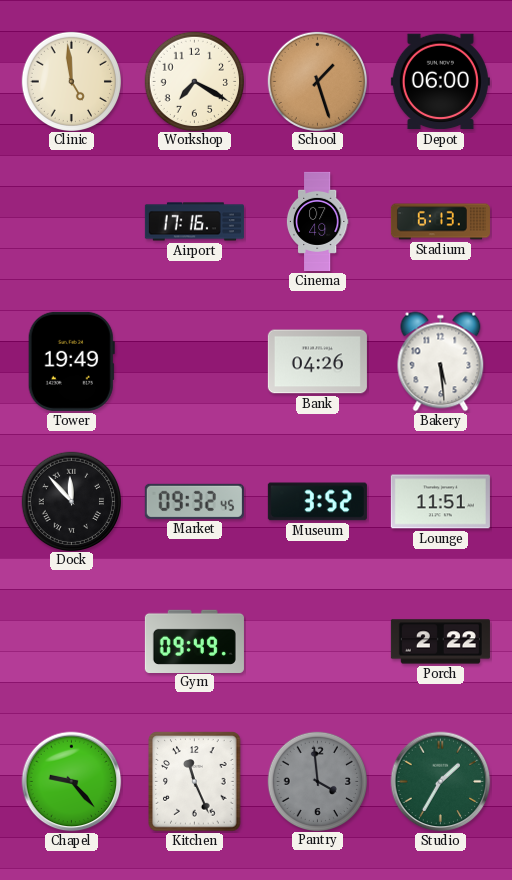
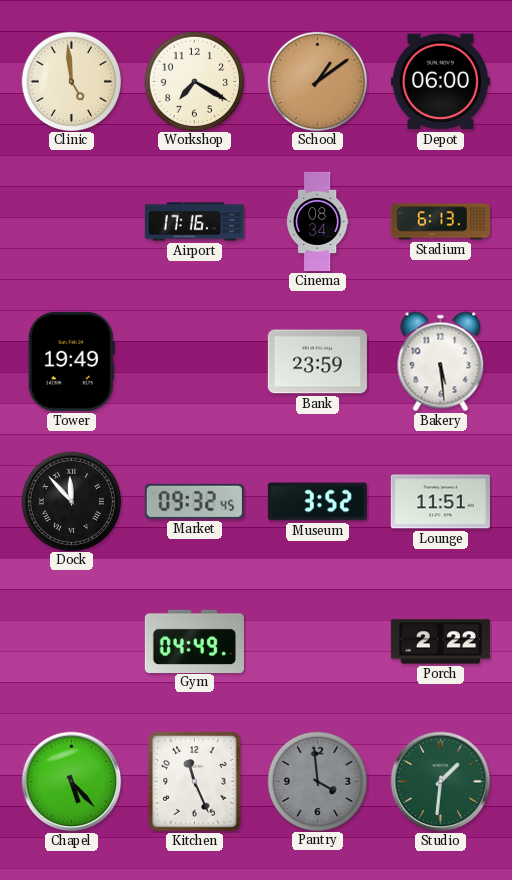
School: 1:27 -> 1:09 (317, 81)
Cinema: 07:49 -> 08:34 (317, 221)
Bank: 04:26 -> 23:59 (317, 362)
Gym: 09:49 -> 04:49 (194, 641)
Chapel: 9:23 -> 5:23 (72, 782)
Studio: 1:35 -> 1:31 (441, 782)
